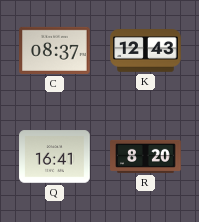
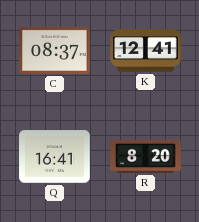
K: 12:43 -> 12:41 (146, 51)
